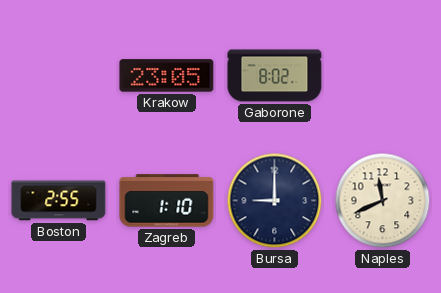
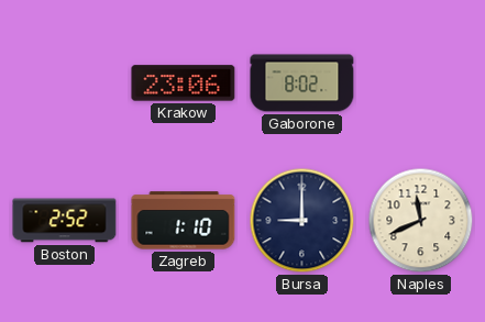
Krakow: 23:05 -> 23:06 (184, 84)
Boston: 2:55 -> 2:52 (65, 221)
